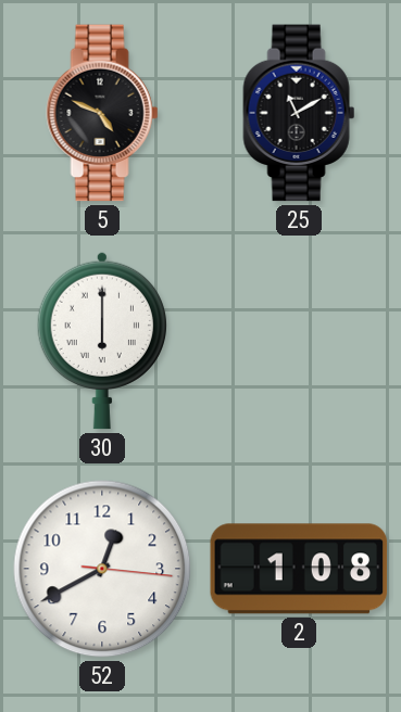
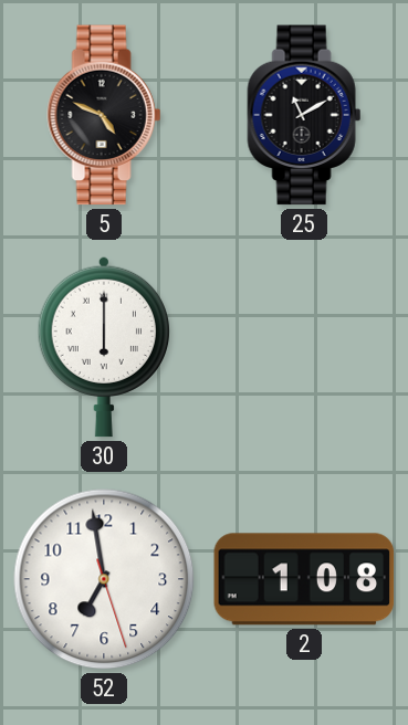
52: 12:40 -> 6:58 (104, 579)
